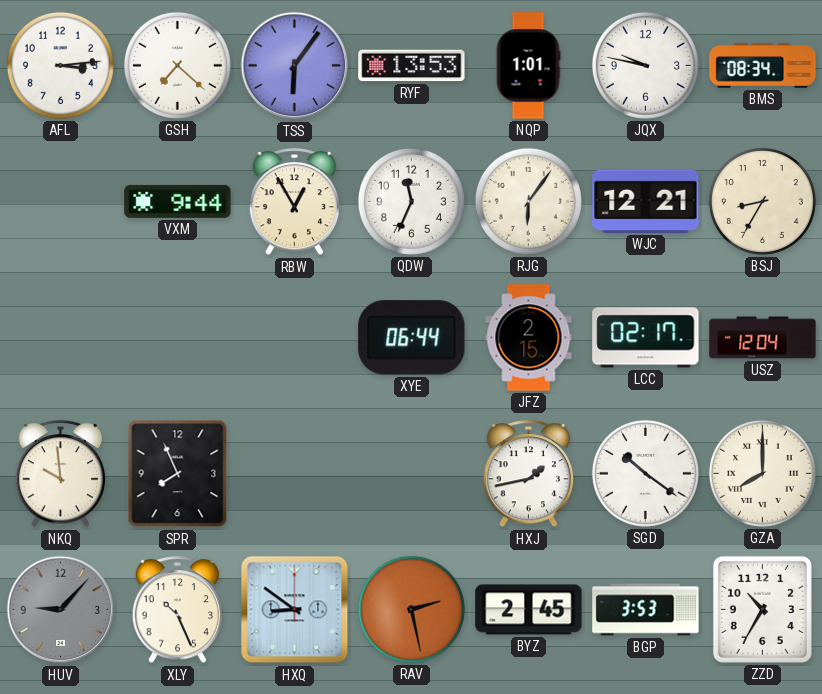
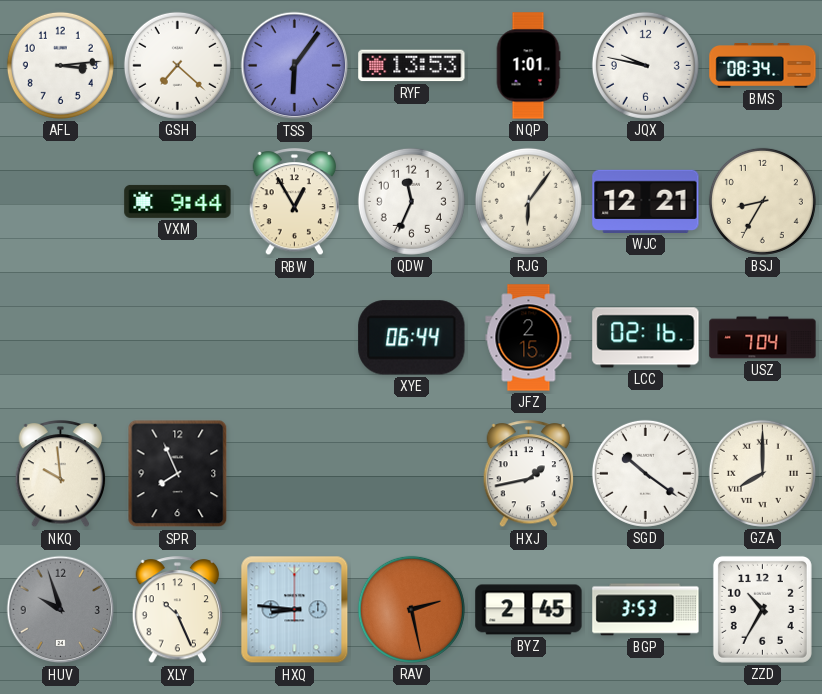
LCC: 02:17 -> 02:16 (646, 338)
USZ: 12:04 -> 7:04 (763, 338)
HUV: 9:07 -> 9:57 (61, 610)
HXQ: 8:51 -> 8:46 (295, 610)
